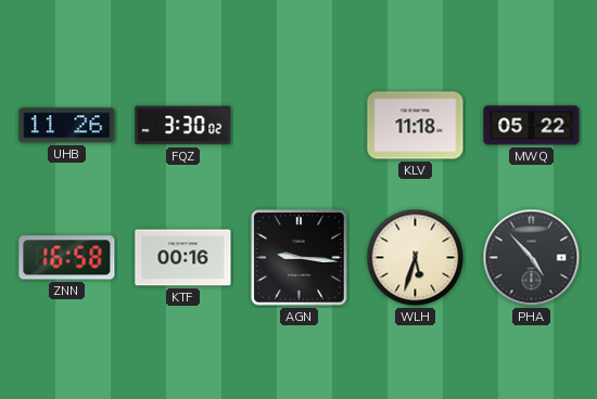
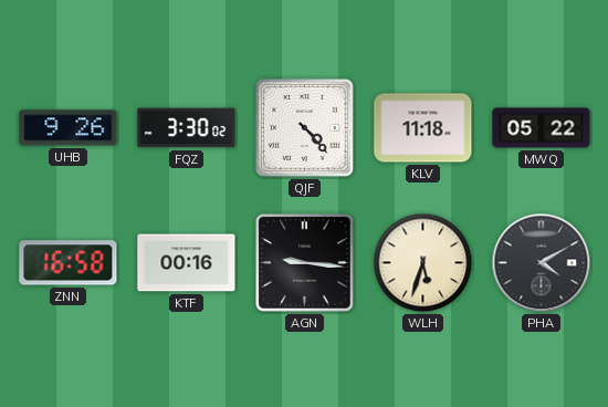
UHB: 11:26 -> 9:26 (69, 128)
QJF: none -> 4:23 (305, 128)
PHA: 4:53 -> 4:10 (542, 263)
